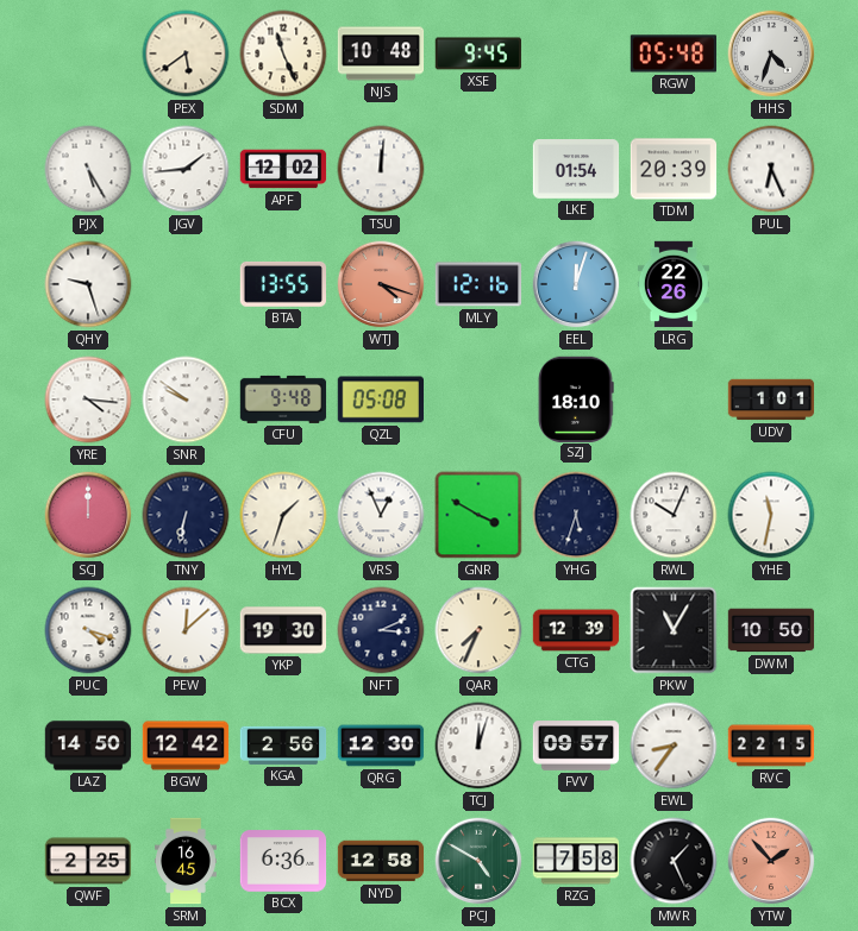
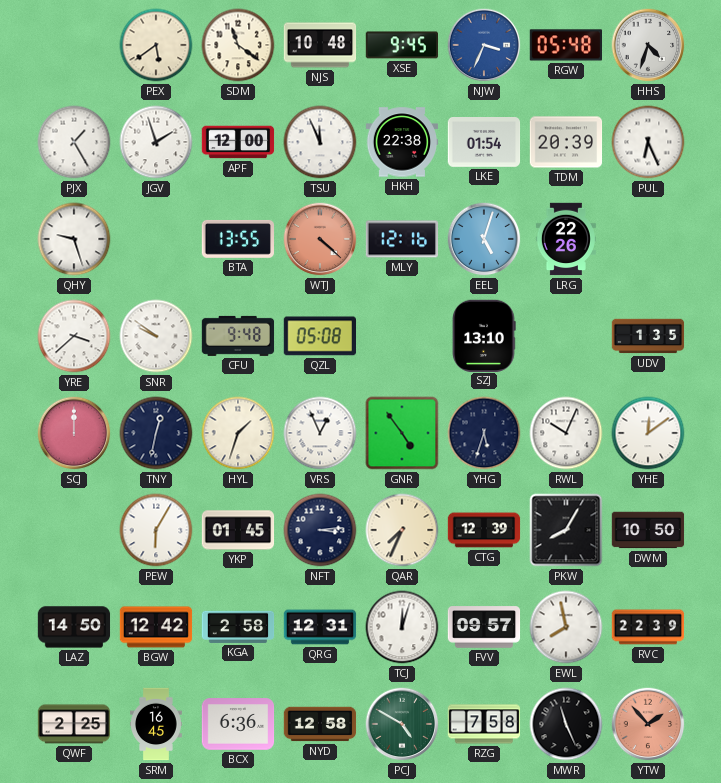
SDM: 11:26 -> 11:21 (238, 45)
NJW: none -> 3:34 (484, 45)
PJX: 5:25 -> 1:25 (74, 142)
JGV: 1:44 -> 1:57 (156, 142)
APF: 12:02 -> 12:00 (238, 142)
TSU: 12:01 -> 11:56 (320, 142)
HKH: none -> 22:38 (402, 142)
WTJ: 4:18 -> 4:22 (320, 239)
EEL: 12:03 -> 5:03 (484, 239)
YRE: 4:16 -> 3:38 (74, 336)
SZJ: 18:10 -> 13:10 (484, 335)
UDV: 1:01 -> 1:35 (648, 336)
TNY: 6:32 -> 12:32 (156, 433)
GNR: 3:50 -> 4:54 (402, 433)
YHE: 11:32 -> 12:09 (648, 433)
PUC: 4:18 -> none (88, 630)
PEW: 12:08 -> 6:05 (156, 530)
YKP: 19:30 -> 01:45 (238, 530)
NFT: 3:11 -> 3:14 (320, 530)
PKW: 11:05 -> 8:05 (566, 530)
KGA: 2:56 -> 2:58 (238, 627)
QRG: 12:30 -> 12:31 (320, 627)
EWL: 8:36 -> 7:58 (566, 627)
RVC: 22:15 -> 22:39 (648, 627)
MWR: 1:26 -> 11:26 (566, 724)
